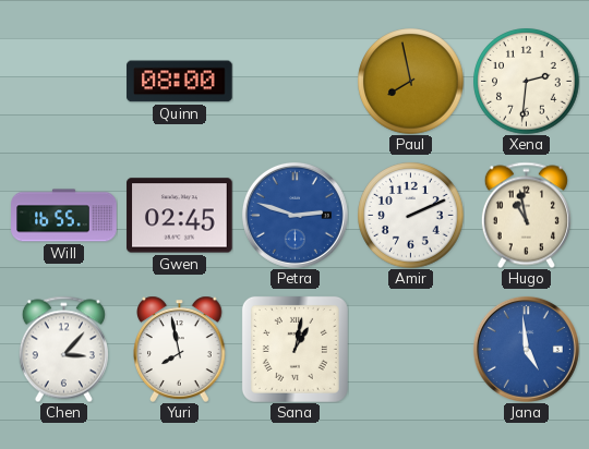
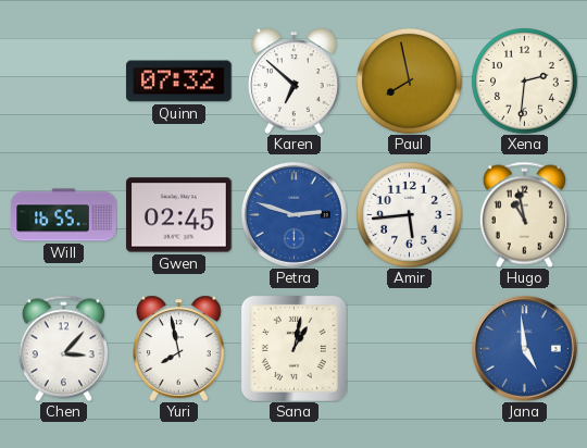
Quinn: 08:00 -> 07:32 (179, 82)
Karen: none -> 6:52 (295, 80)
Amir: 2:11 -> 5:44 (410, 215)
